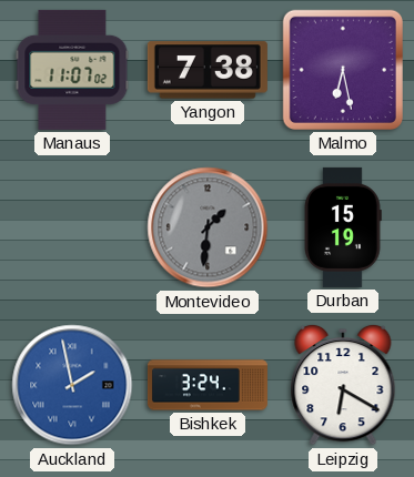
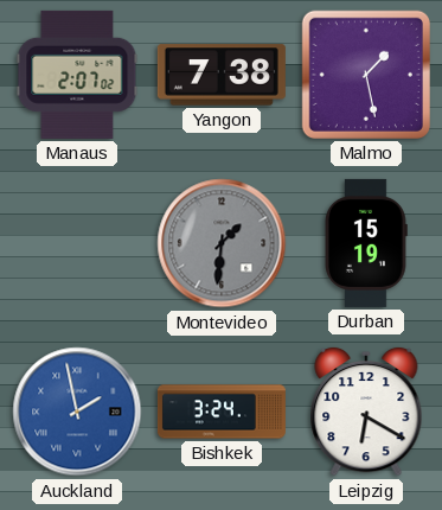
Manaus: 11:07 -> 2:07 (77, 75)
Malmo: 6:28 -> 1:28 (366, 75)
